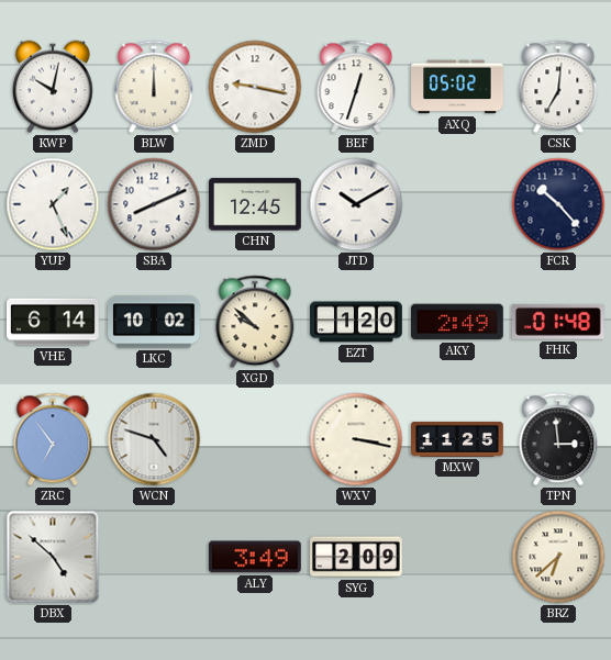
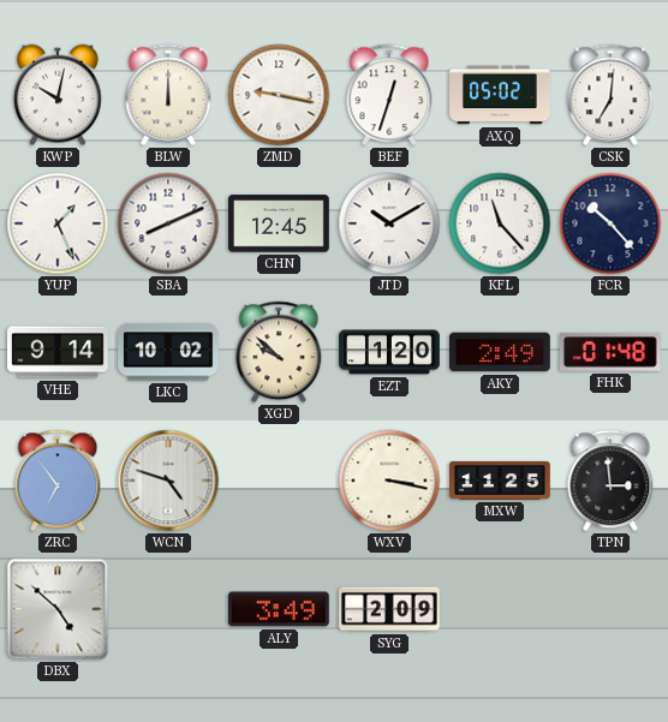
KFL: none -> 11:23 (500, 223)
VHE: 6:14 -> 9:14 (59, 352)
BRZ: 6:38 -> none (558, 557)
